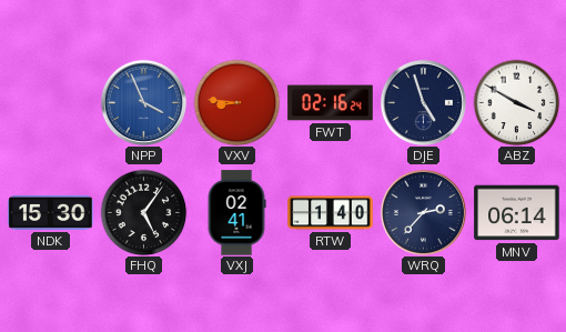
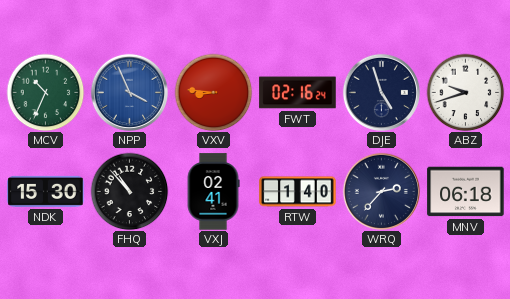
MCV: none -> 10:34 (45, 92)
ABZ: 3:50 -> 9:42 (465, 92)
FHQ: 5:06 -> 10:53 (129, 191)
MNV: 06:14 -> 06:18 (466, 192)
